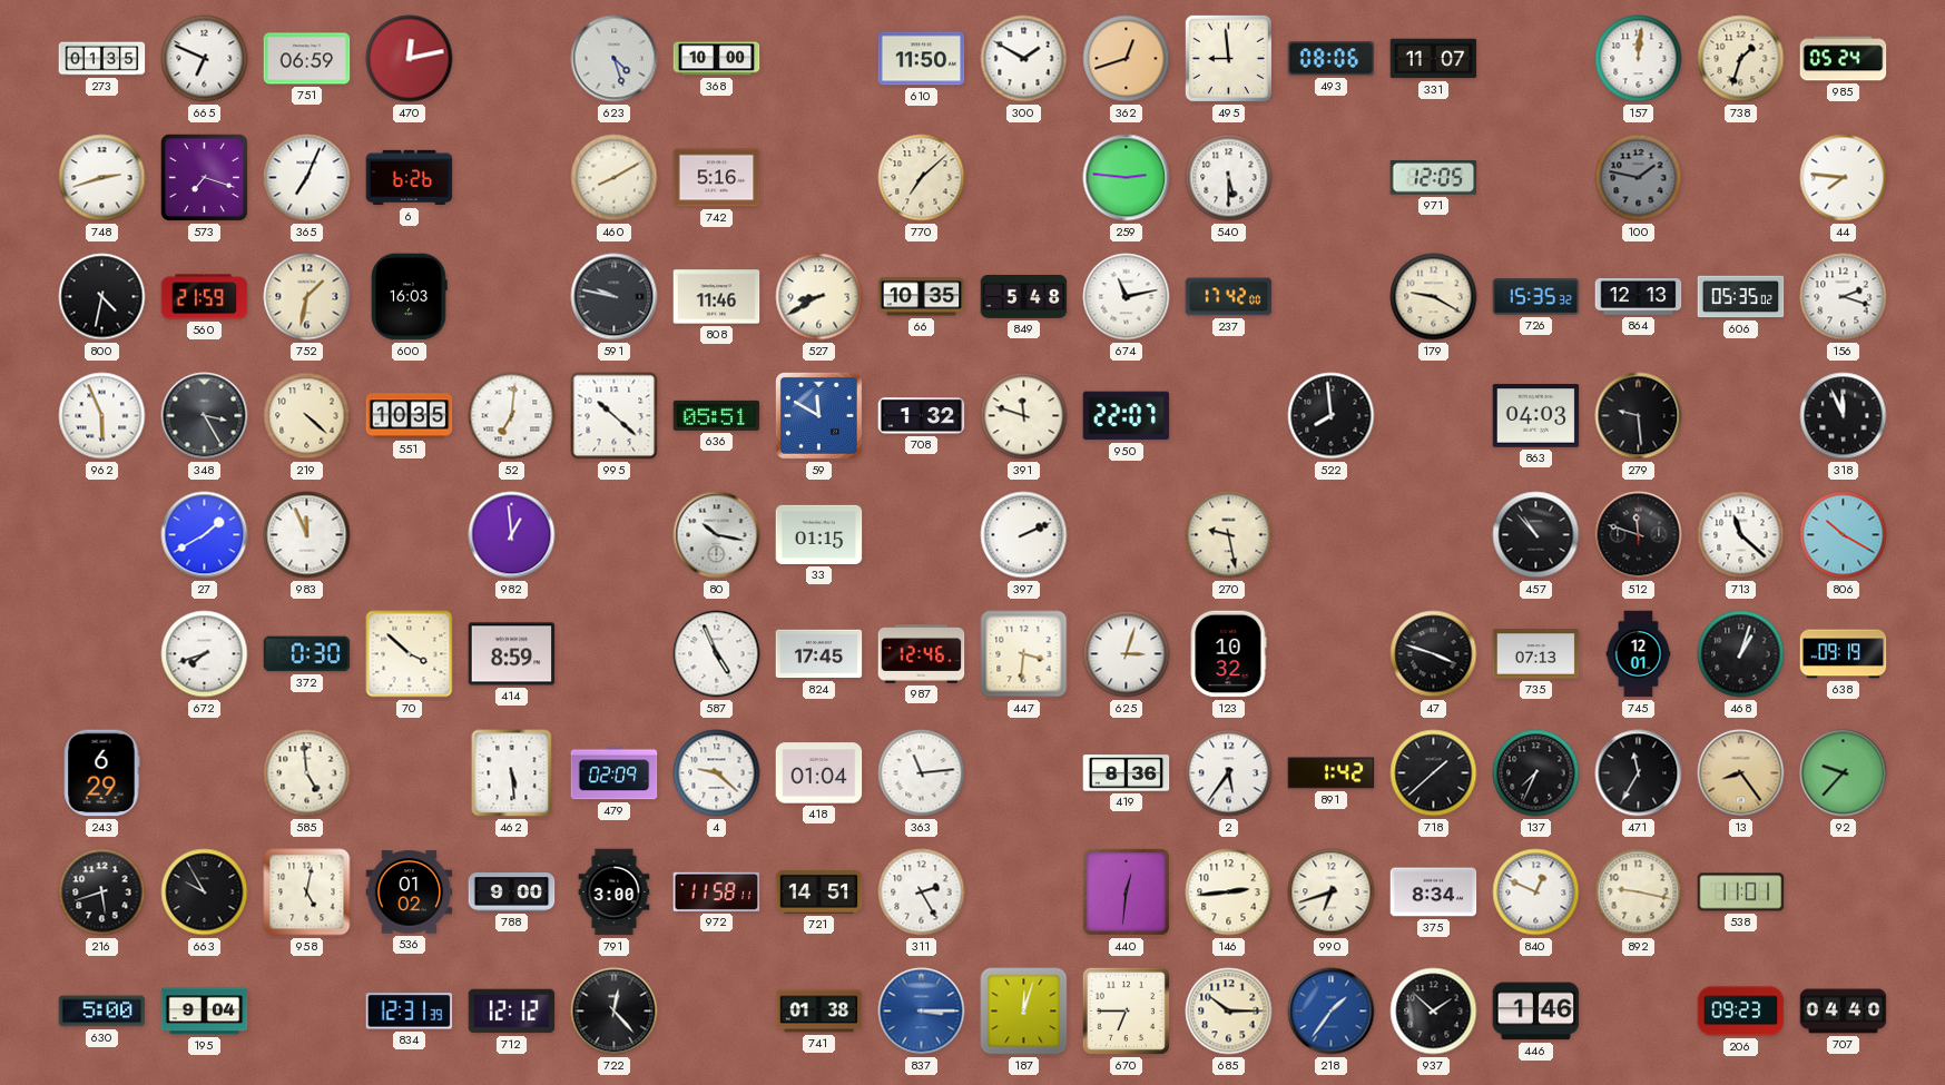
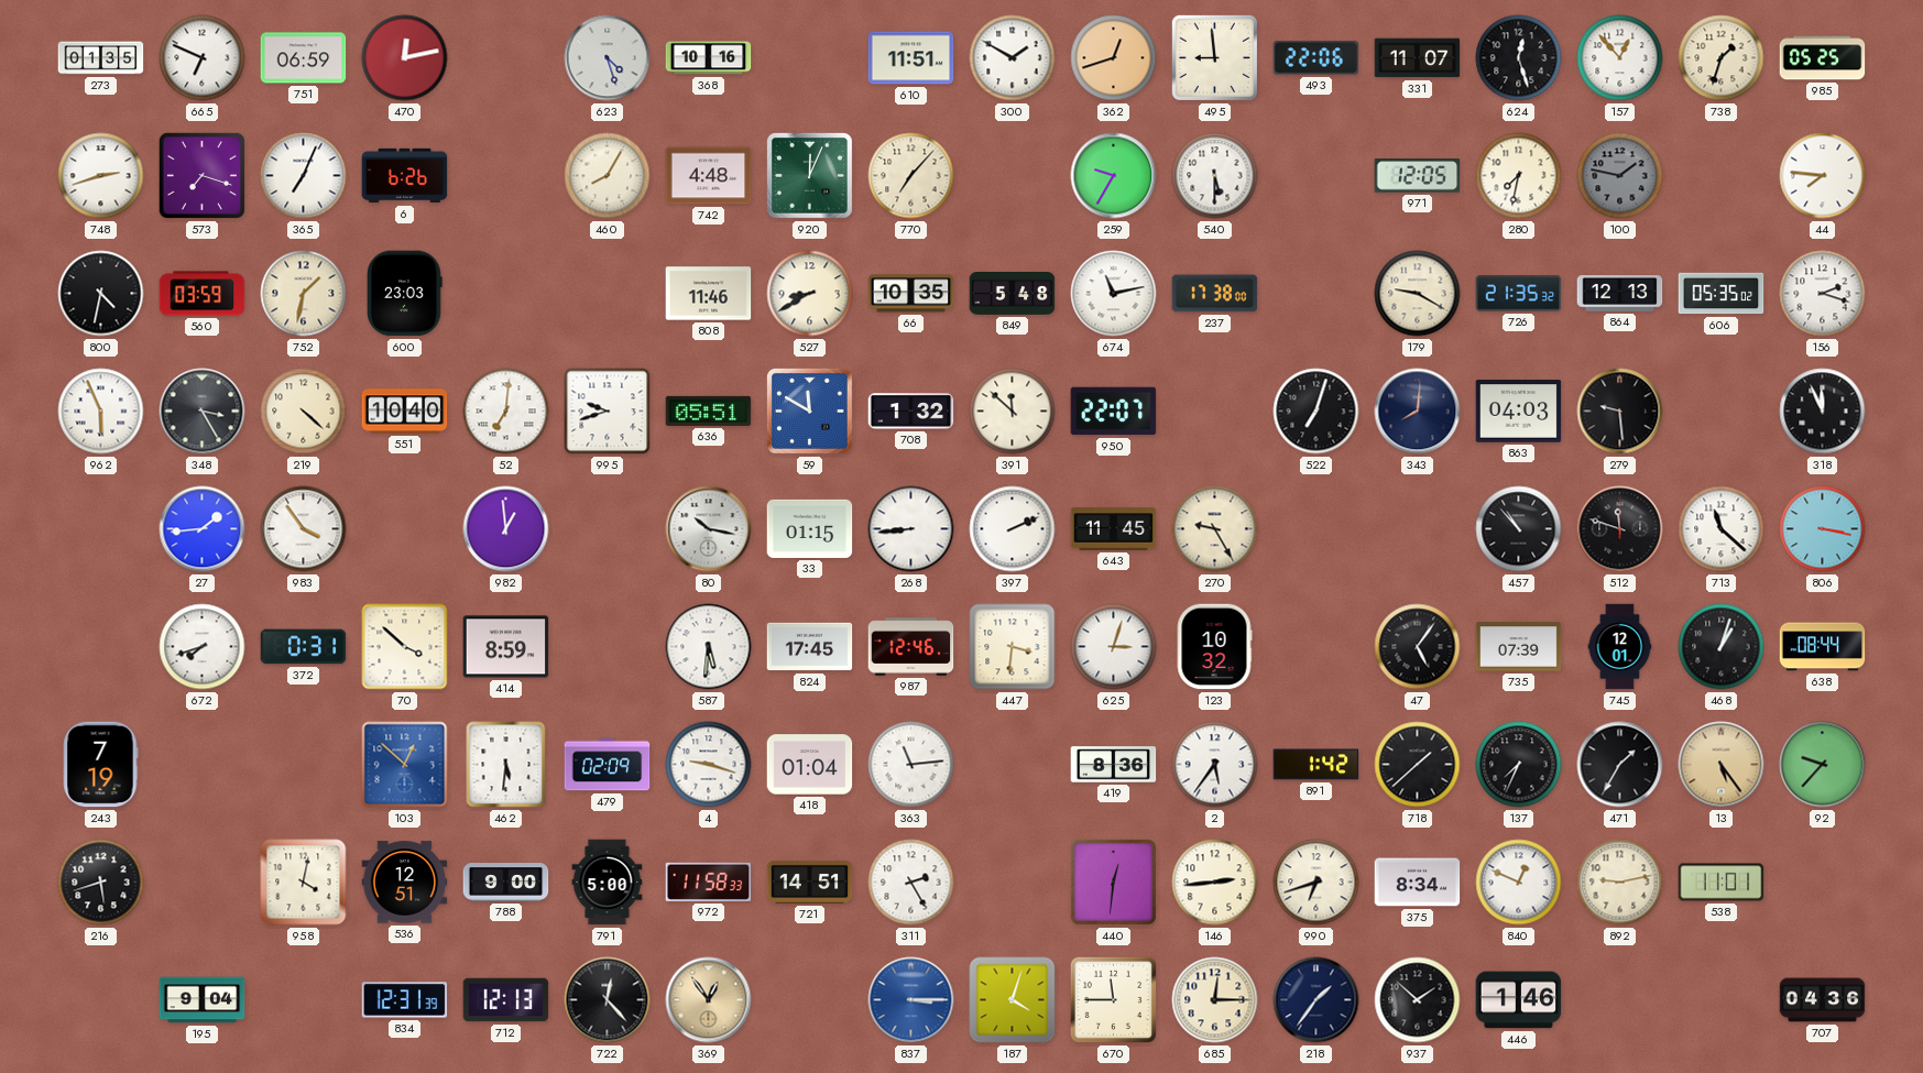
368: 10:00 -> 10:16 (709, 58)
610: 11:50 -> 11:51 (911, 58)
493: 08:06 -> 22:06 (1316, 58)
624: none -> 12:27 (1519, 58)
157: 12:01 -> 12:53 (1620, 58)
985: 05:24 -> 05:25 (1823, 58)
460: 8:10 -> 8:05 (608, 176)
742: 5:16 -> 4:48 (709, 176)
920: none -> 12:04 (809, 175)
770: 7:08 -> 7:07 (911, 176)
259: 2:46 -> 9:35 (1114, 176)
280: none -> 7:32 (1519, 176)
560: 21:59 -> 03:59 (203, 294)
600: 16:03 -> 23:03 (405, 294)
591: 9:47 -> none (615, 297)
237: 17:42 -> 17:38 (1215, 294)
726: 15:35 -> 21:35 (1519, 294)
551: 10:35 -> 10:40 (405, 412)
995: 10:22 -> 9:42 (608, 412)
391: 11:48 -> 11:52 (1013, 412)
522: 7:59 -> 7:03 (1316, 412)
343: none -> 8:01 (1418, 412)
27: 1:40 -> 1:44 (203, 529)
983: 11:56 -> 3:54 (304, 529)
268: none -> 8:44 (911, 529)
643: none -> 11:45 (1114, 529)
270: 9:28 -> 9:25 (1215, 529)
806: 10:20 -> 3:17 (1823, 529)
372: 0:30 -> 0:31 (304, 647)
587: 4:56 -> 5:31 (709, 647)
47: 3:48 -> 5:06 (1418, 647)
735: 07:13 -> 07:39 (1519, 647)
638: 09:19 -> 08:44 (1823, 647)
243: 6:29 -> 7:19 (101, 765)
585: 4:59 -> none (307, 773)
103: none -> 12:52 (405, 765)
462: 5:29 -> 5:31 (506, 765)
4: 9:22 -> 9:18 (709, 765)
471: 11:35 -> 1:35 (1620, 765)
13: 8:24 -> 5:24 (1722, 765)
663: 9:55 -> none (205, 892)
958: 5:02 -> 4:02 (304, 883)
536: 01:02 -> 12:51 (405, 883)
791: 3:00 -> 5:00 (608, 883)
972: 11:58:11 -> 11:58:33 (709, 882)
892: 9:17 -> 9:13 (1620, 883)
630: 5:00 -> none (102, 1012)
712: 12:12 -> 12:13 (506, 1000)
369: none -> 12:54 (709, 1000)
741: 01:38 -> none (819, 1012)
187: 12:03 -> 4:03 (1013, 1000)
670: 6:45 -> 11:45 (1113, 999)
685: 10:15 -> 12:15 (1215, 1000)
218 dial: blue -> navy (1316, 1000)
206: 09:23 -> none (1741, 1012)
707: 04:40 -> 04:36 (1823, 1000)
